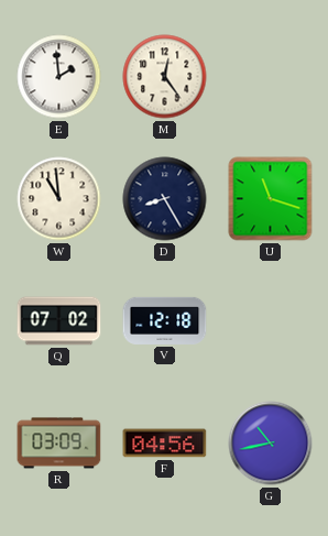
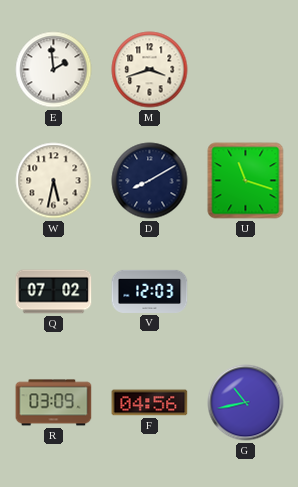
M: 12:24 -> 3:42 (150, 70)
W: 10:59 -> 5:32 (54, 181)
D: 8:25 -> 8:10 (150, 181)
V: 12:18 -> 12:03 (150, 291)
